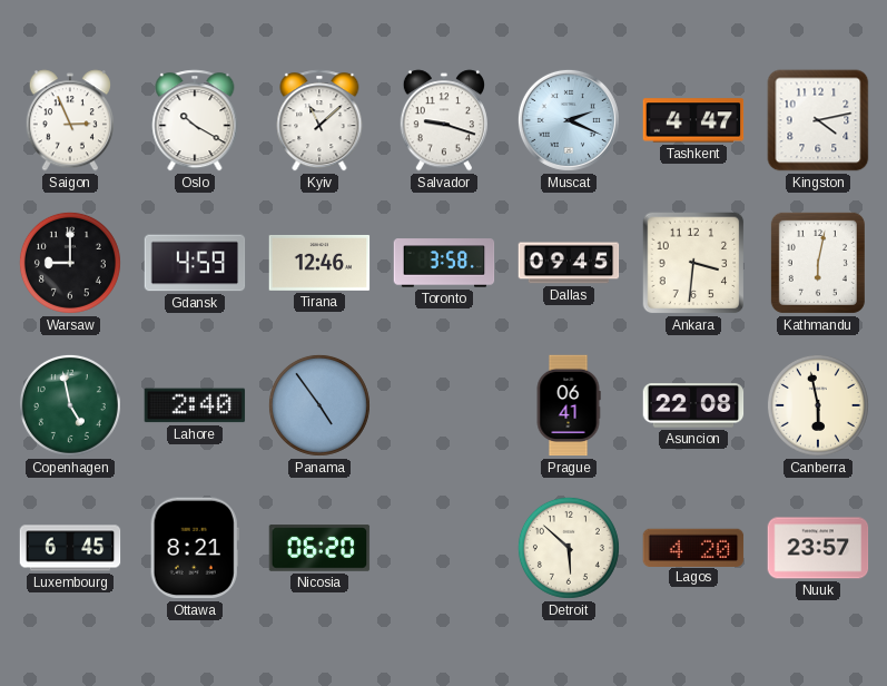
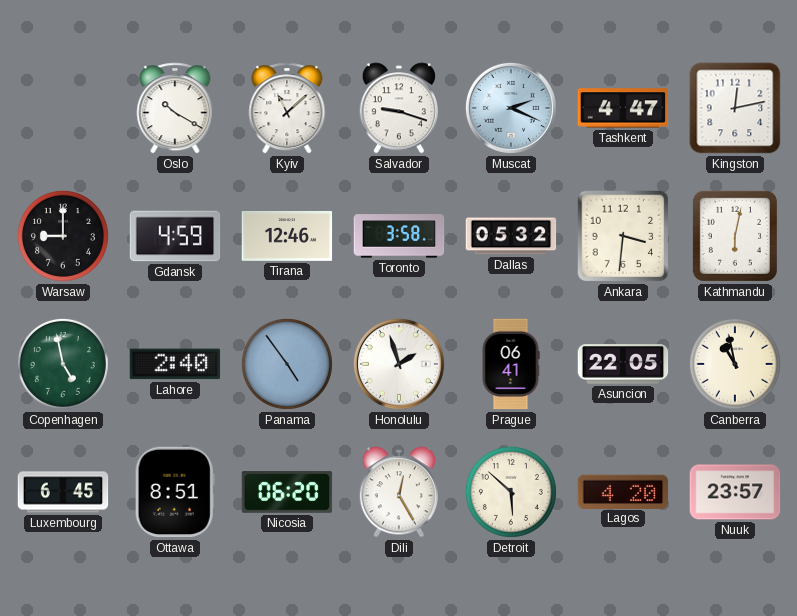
Saigon: 2:56 -> none (70, 120)
Kingston: 4:13 -> 12:13 (735, 108)
Dallas: 09:45 -> 05:32 (511, 236)
Honolulu: none -> 1:57 (399, 364)
Asuncion: 22:08 -> 22:05 (623, 364)
Canberra: 5:58 -> 10:58 (735, 364)
Ottawa: 8:21 -> 8:51 (175, 492)
Dili: none -> 12:25 (399, 492)
